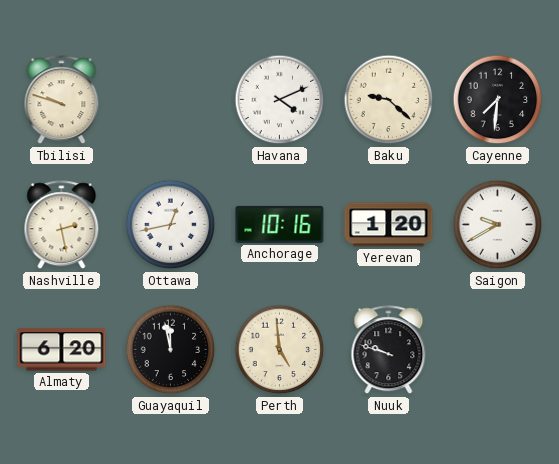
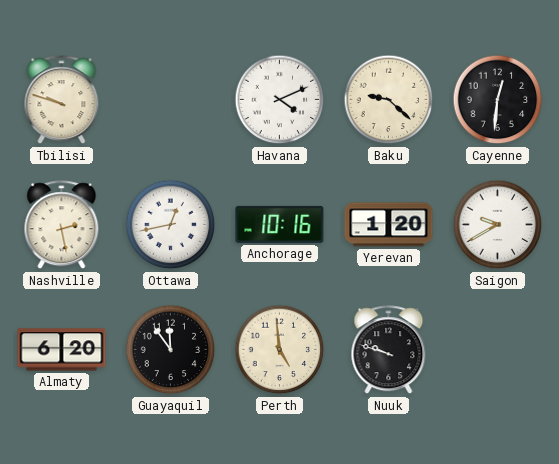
Cayenne: 7:31 -> 12:31 (498, 100)
Guayaquil: 11:58 -> 11:54 (171, 350)
